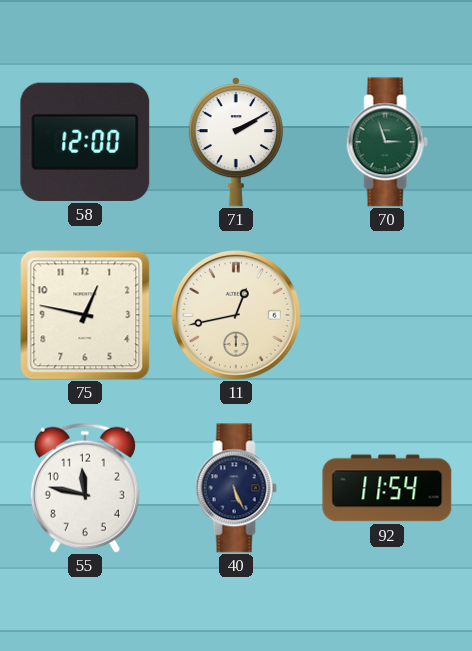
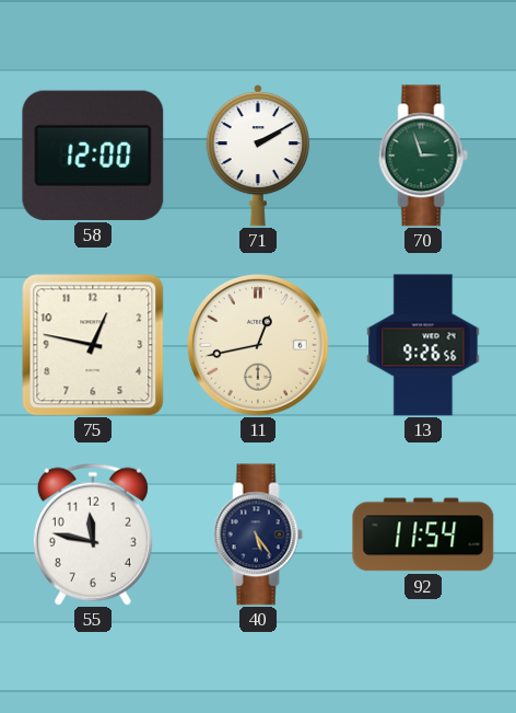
13: none -> 9:26 (423, 345)
40: 5:26 -> 5:24 (258, 534)
